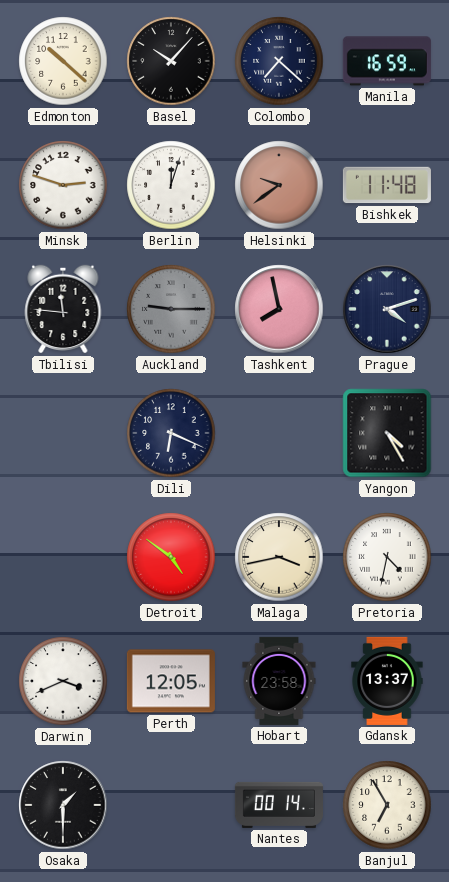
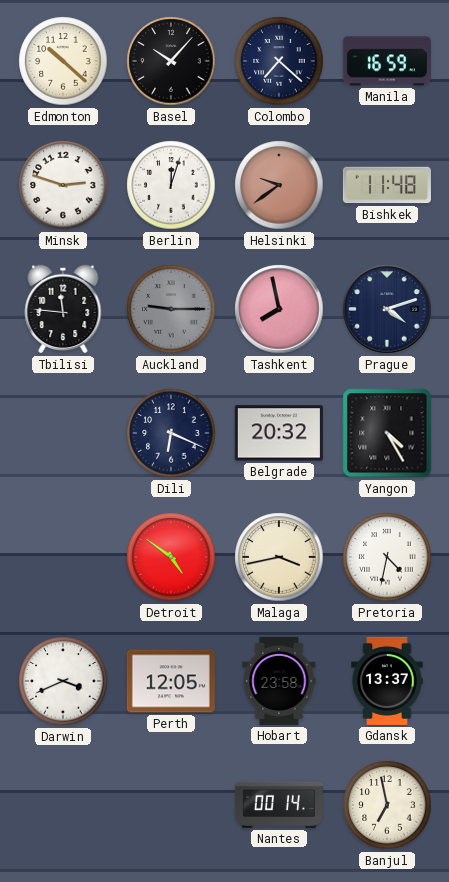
Belgrade: none -> 20:32 (279, 433)
Osaka: 1:30 -> none (63, 805)
Banjul: 6:55 -> 6:58 (387, 805)
